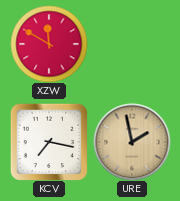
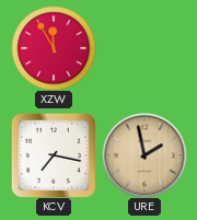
XZW: 11:50 -> 11:55 (54, 48)
